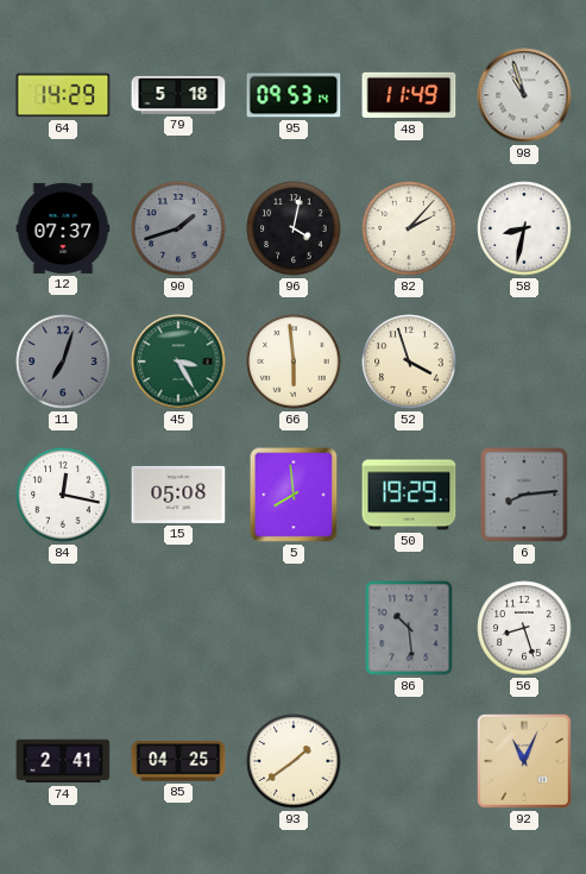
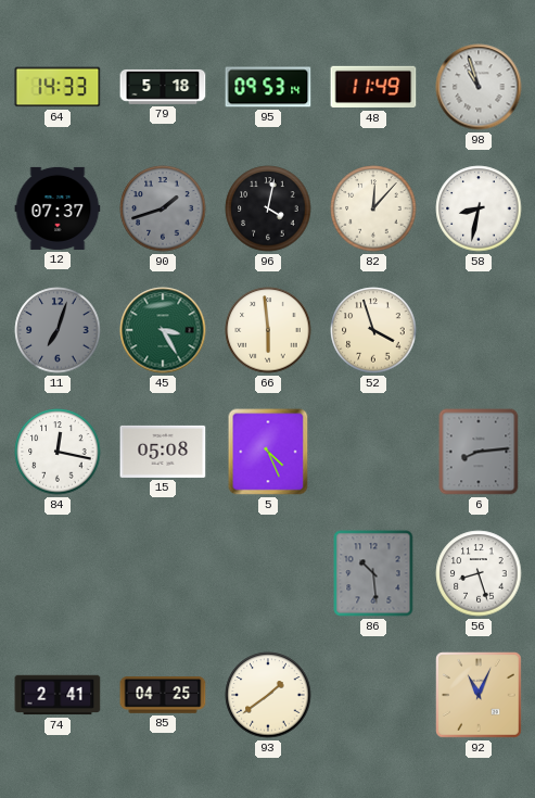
64: 14:29 -> 14:33 (58, 87)
82: 2:07 -> 12:07 (373, 208)
5: 7:59 -> 4:26 (268, 452)
50: 19:29 -> none (409, 495)
